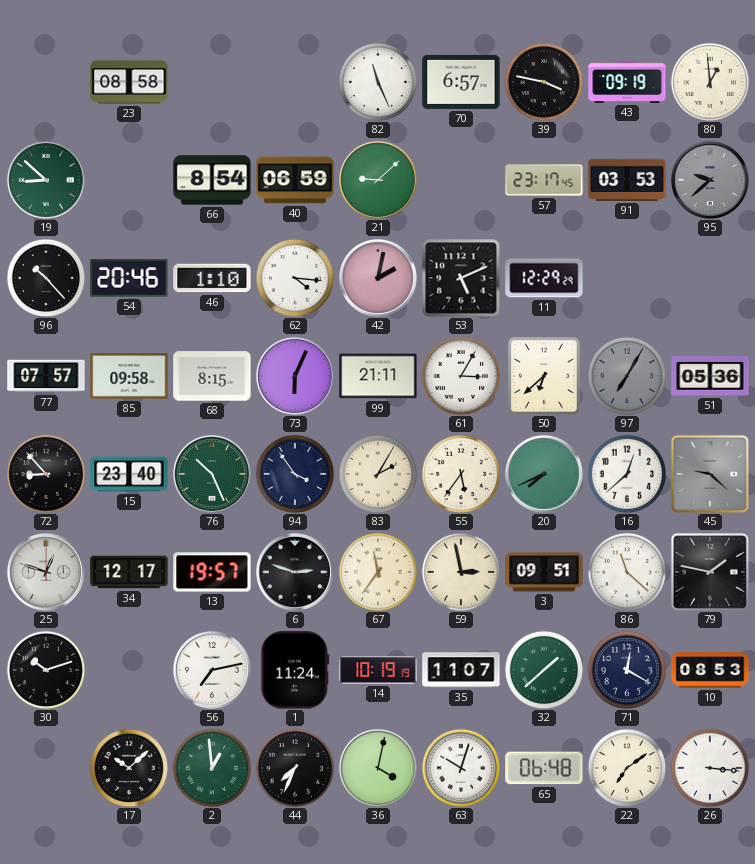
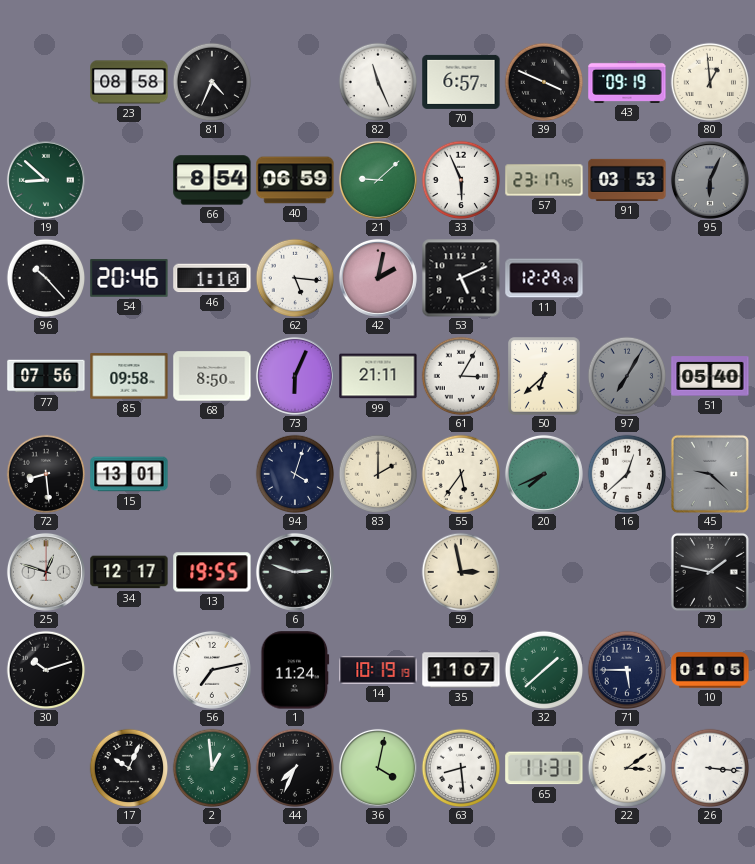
81: none -> 4:34 (212, 82)
39: 3:47 -> 3:49 (544, 82)
33: none -> 5:56 (461, 180)
95: 9:38 -> 6:04 (710, 180)
62: 4:16 -> 5:16 (295, 278)
77: 07:57 -> 07:56 (46, 376)
68: 8:15 -> 8:50 (212, 376)
51: 05:36 -> 05:40 (710, 376)
72: 8:53 -> 8:29 (46, 474)
15: 23:40 -> 13:01 (129, 474)
76: 10:26 -> none (212, 474)
94: 3:54 -> 4:03 (295, 474)
83: 2:05 -> 2:00 (378, 474)
13: 19:57 -> 19:55 (212, 572)
67: 11:36 -> none (378, 572)
3: 09:51 -> none (544, 572)
86: 11:22 -> none (627, 572)
71: 12:20 -> 5:45 (627, 670)
10: 08:53 -> 01:05 (710, 670)
17: 10:08 -> 10:04 (129, 768)
63: 10:03 -> 8:29 (461, 768)
65: 06:48 -> 11:31 (544, 768)
22: 7:09 -> 3:09 (627, 768)
